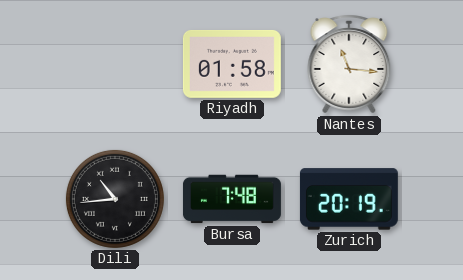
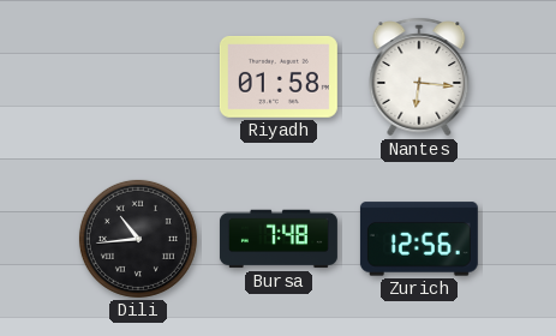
Nantes: 11:16 -> 6:16 (419, 77)
Zurich: 20:19 -> 12:56 (419, 239)
